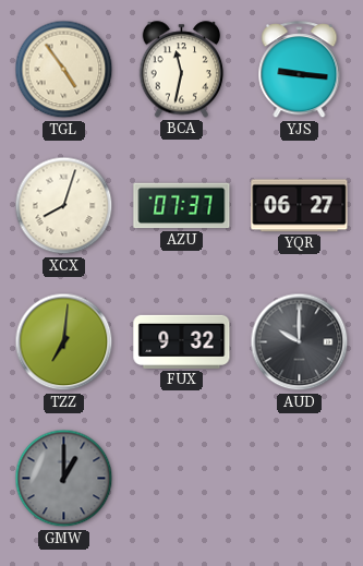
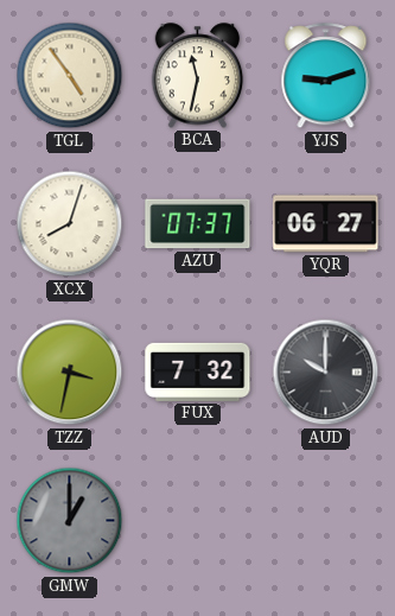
YJS: 9:16 -> 9:12 (326, 76)
TZZ: 7:01 -> 3:32 (70, 373)
FUX: 9:32 -> 7:32 (198, 371)
